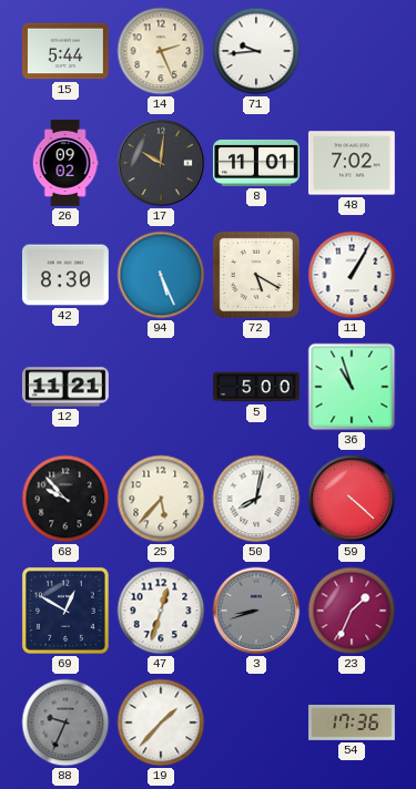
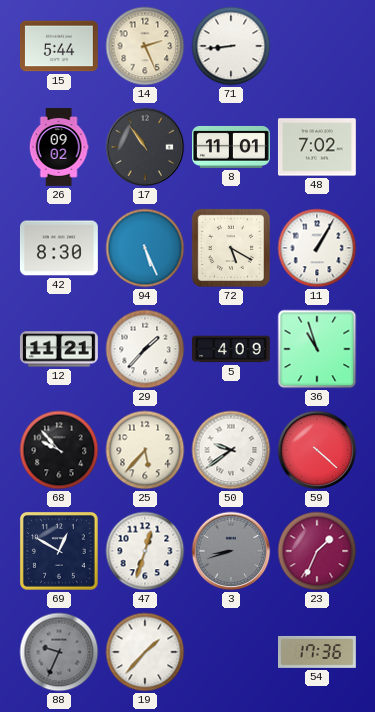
71: 9:44 -> 8:44 (231, 46)
17: 10:01 -> 10:54 (145, 147)
29: none -> 1:37 (145, 349)
5: 5:00 -> 4:09 (232, 349)
50: 8:02 -> 9:39 (231, 450)
